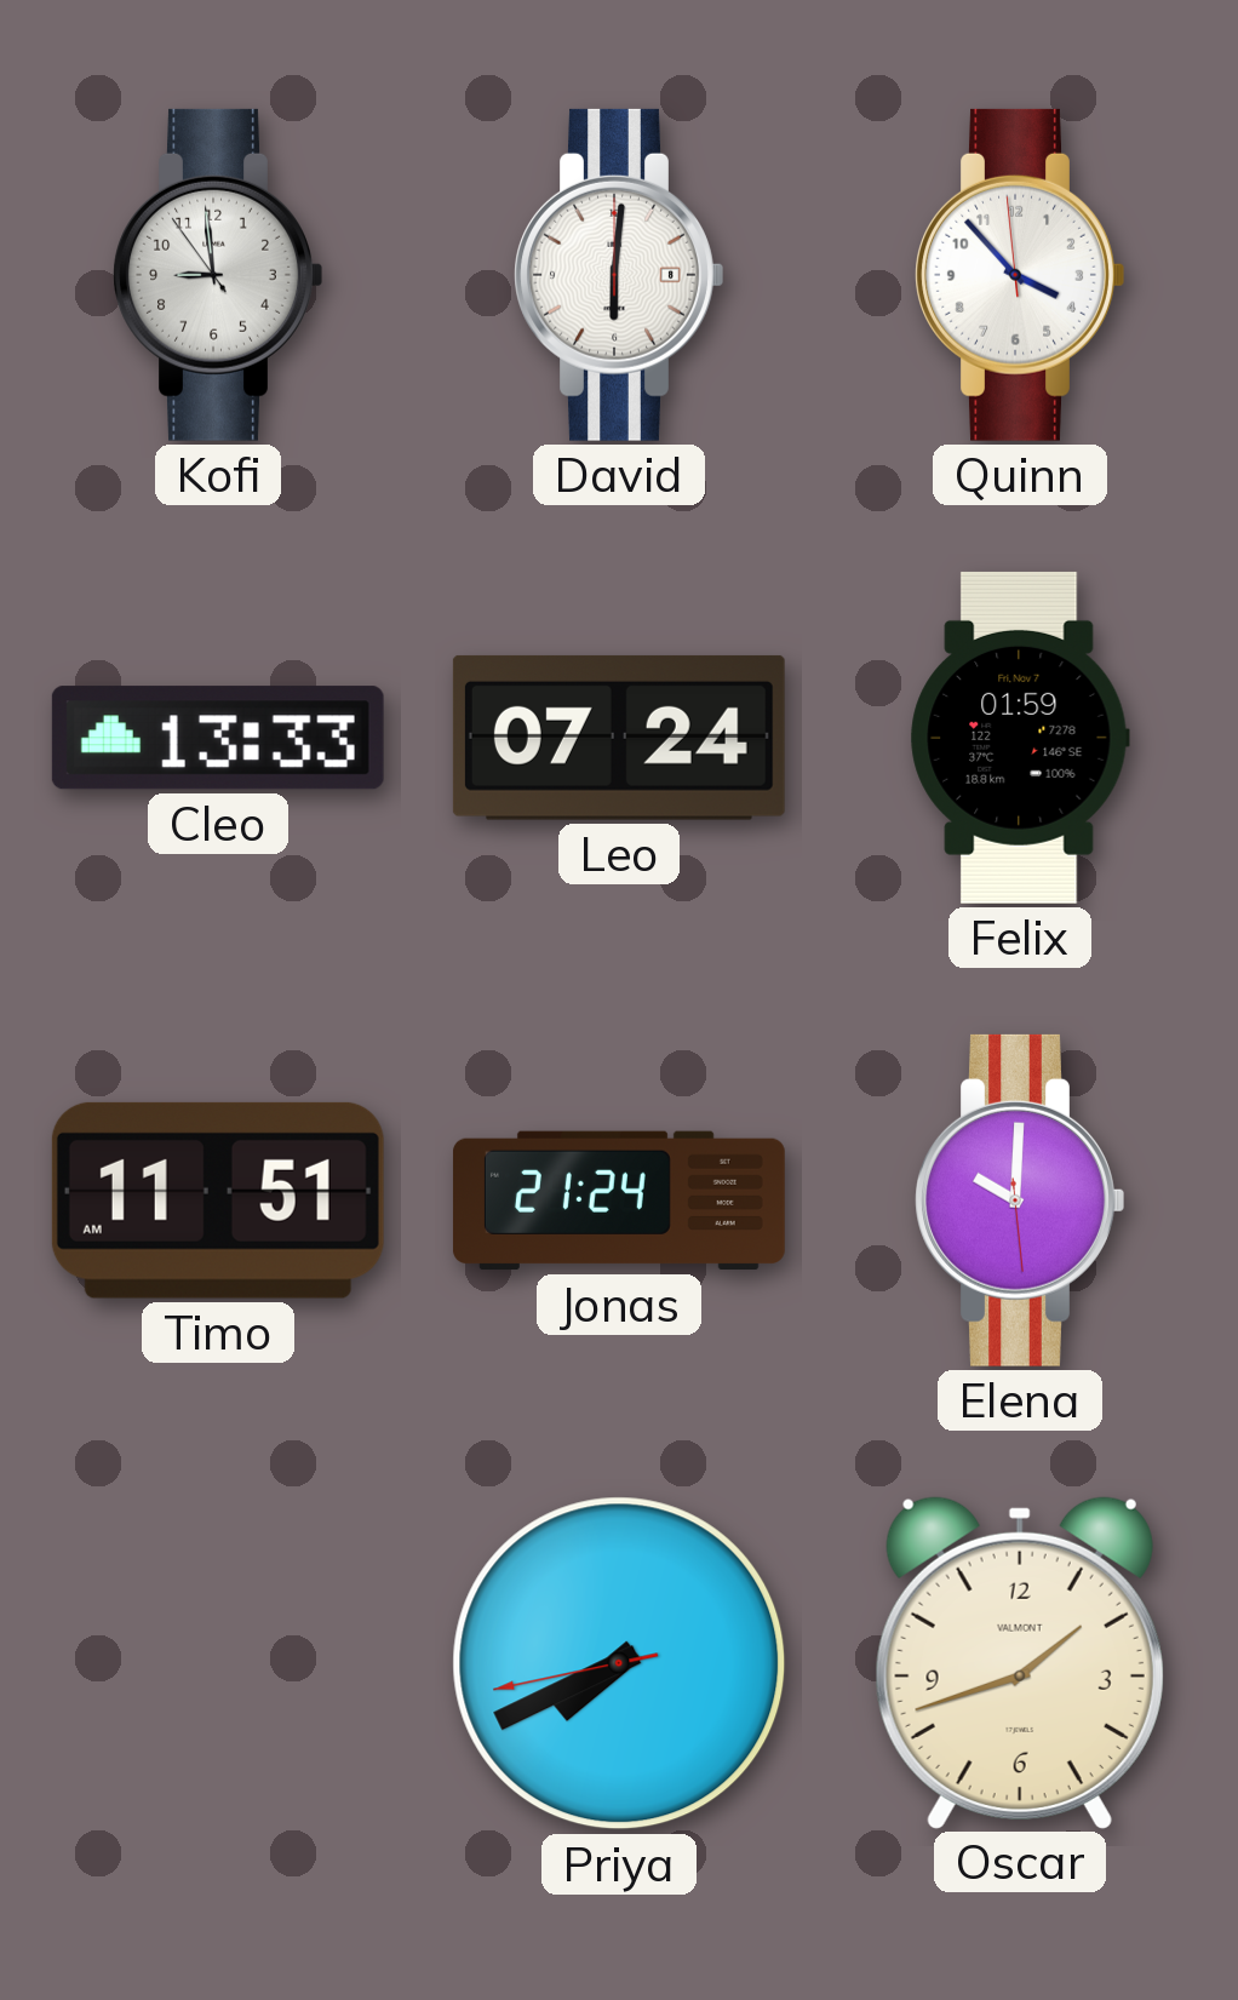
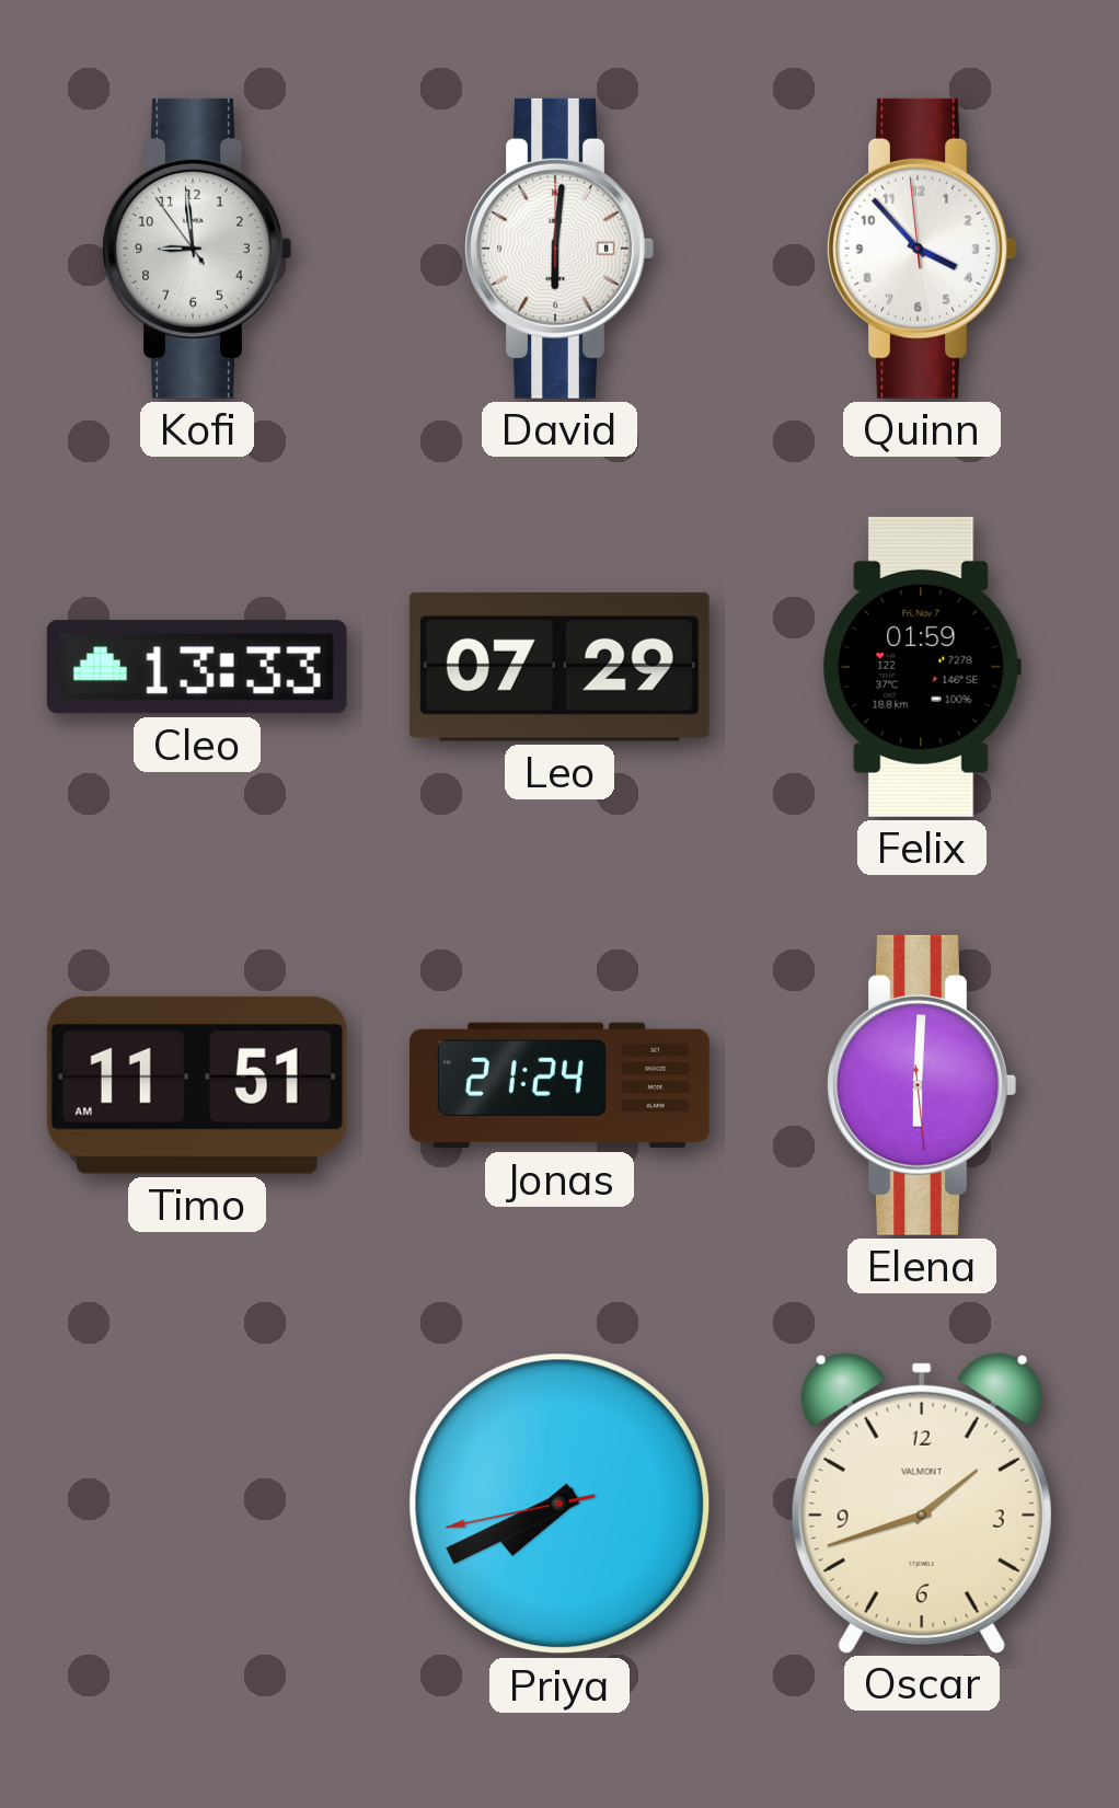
Leo: 07:24 -> 07:29 (559, 667)
Elena: 10:00 -> 6:00 (922, 1085)
